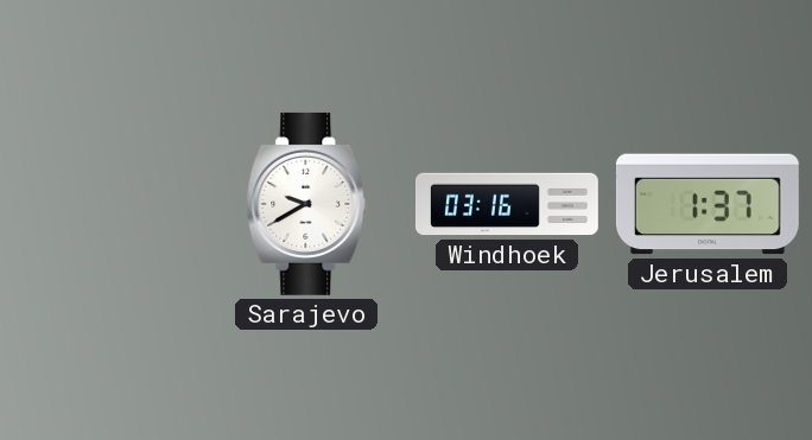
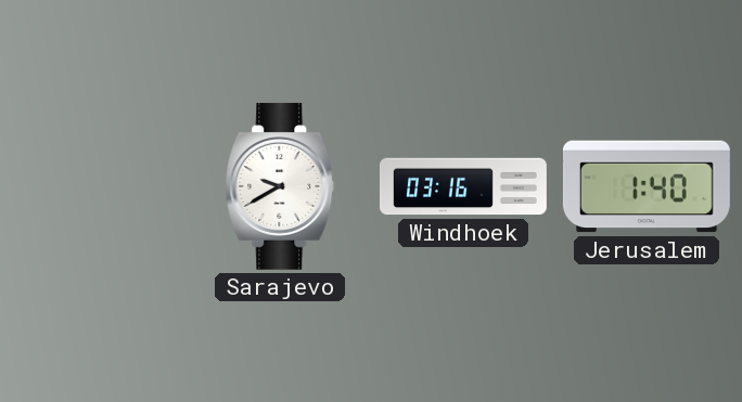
Jerusalem: 1:37 -> 1:40 (647, 186)
